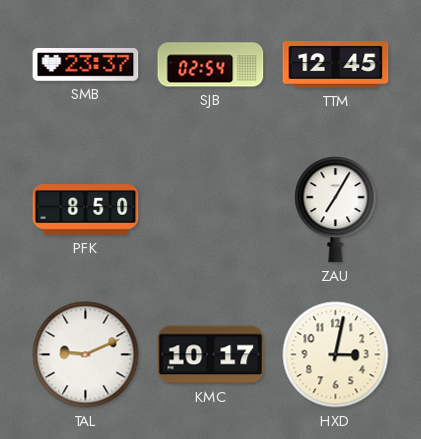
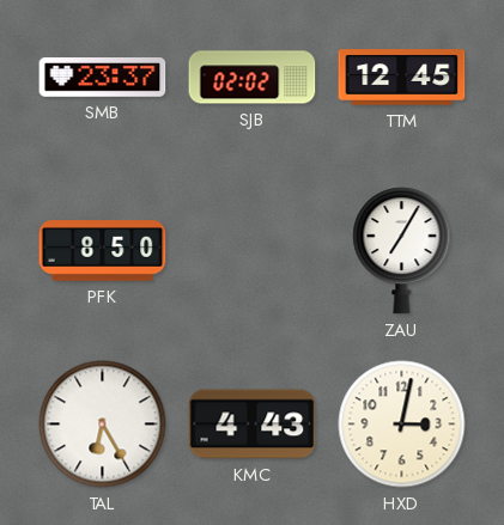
SJB: 02:54 -> 02:02 (253, 78)
TAL: 9:11 -> 6:25 (103, 425)
KMC: 10:17 -> 4:43 (253, 425)
